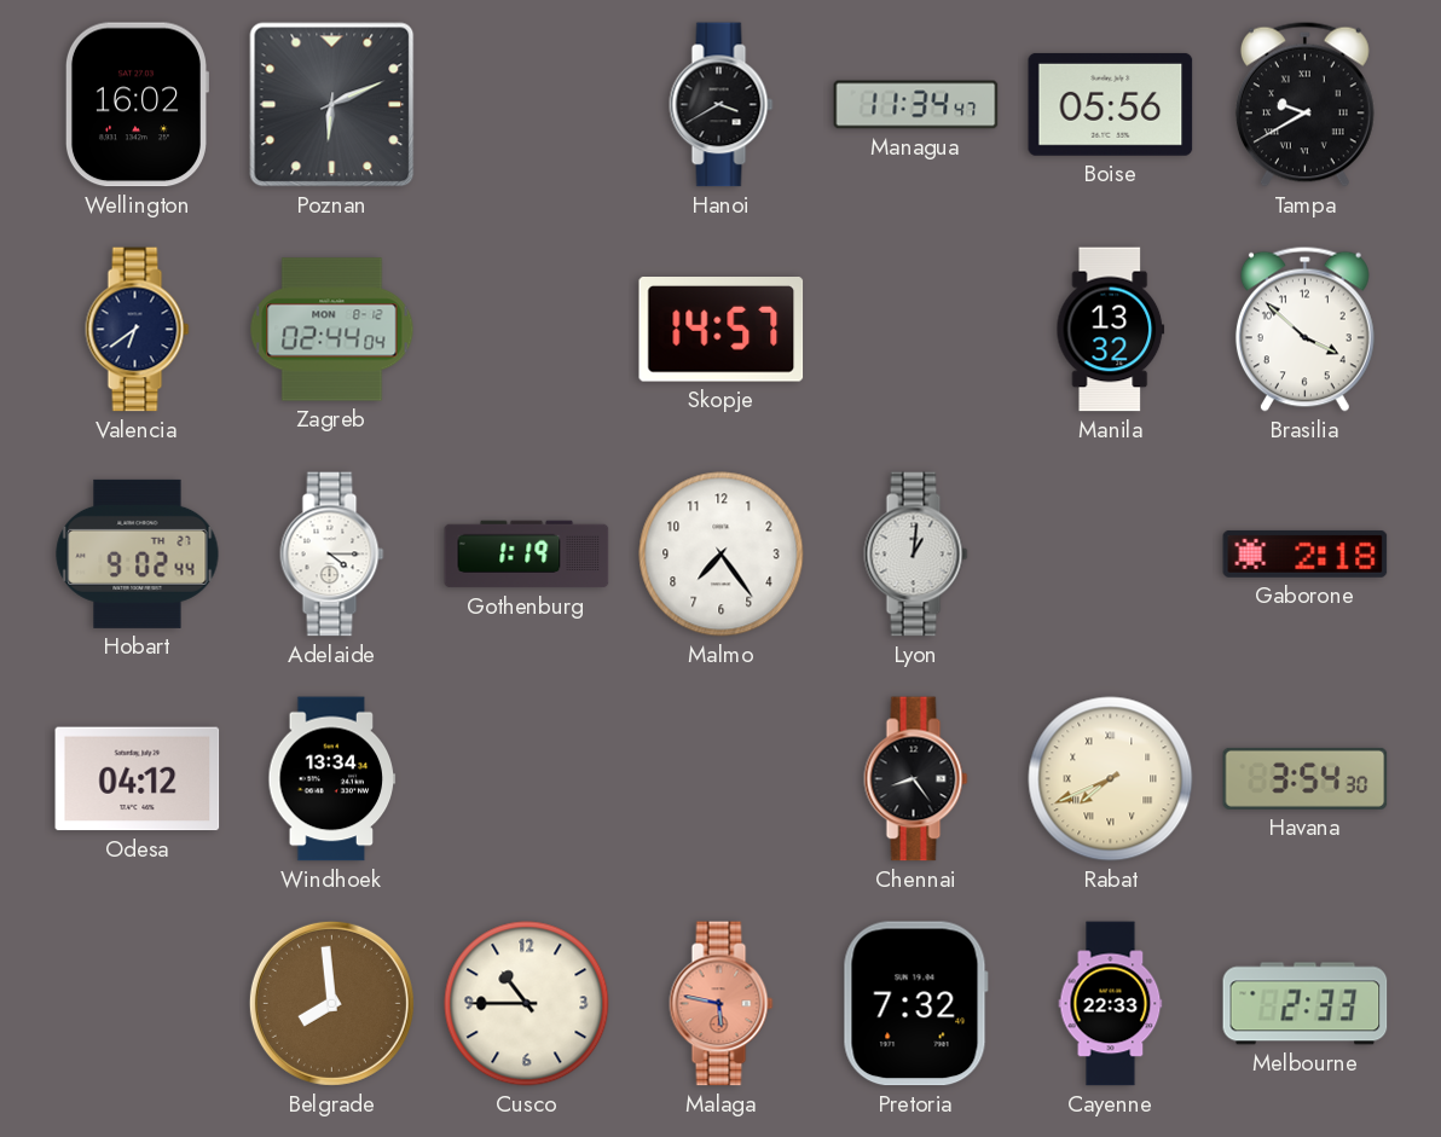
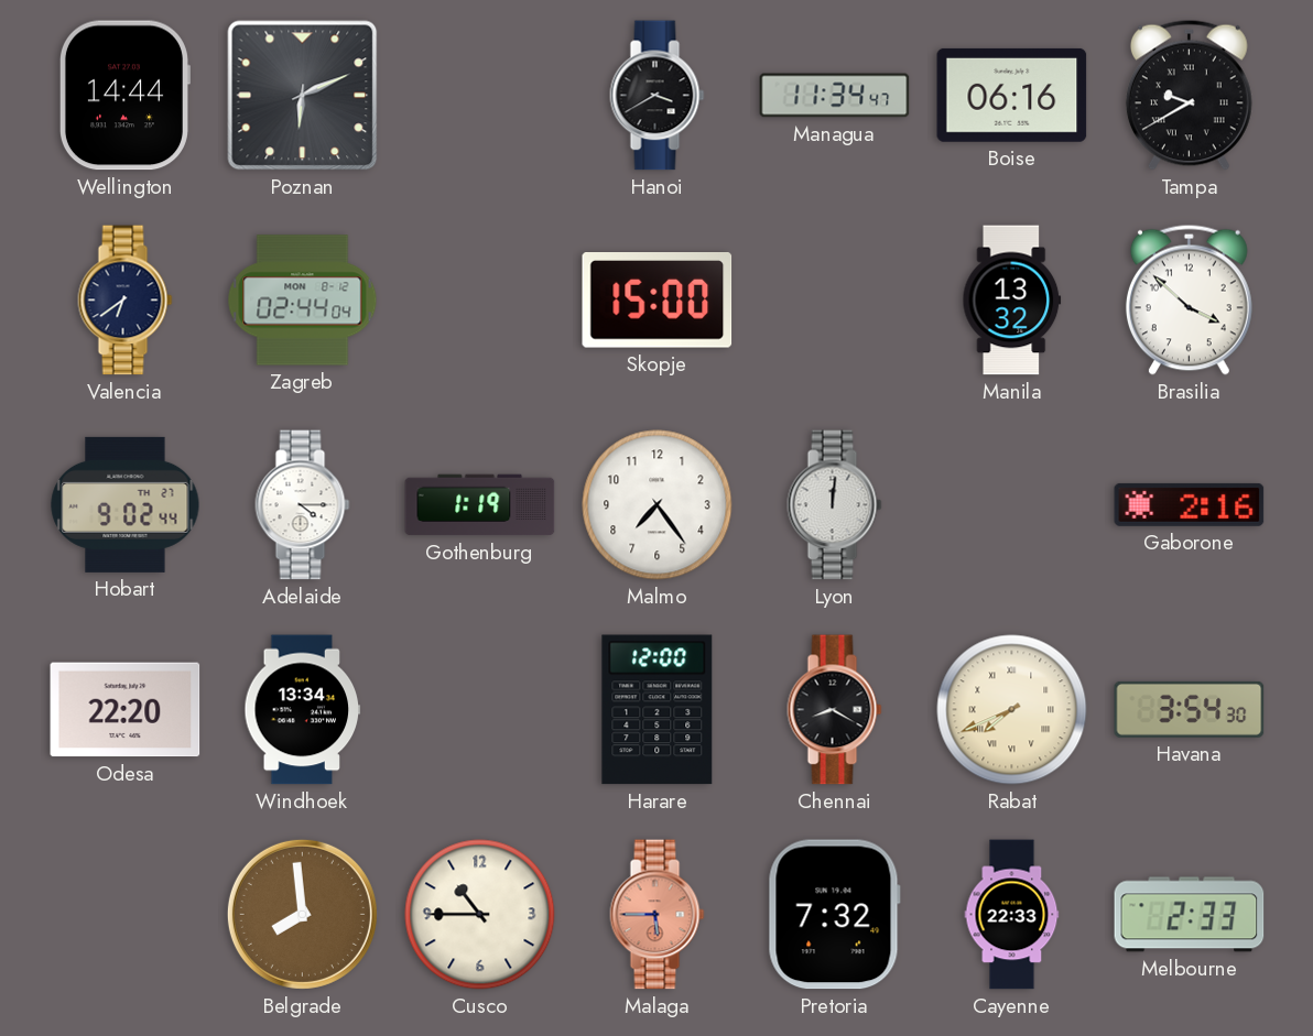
Wellington: 16:02 -> 14:44 (124, 96)
Boise: 05:56 -> 06:16 (1012, 95)
Skopje: 14:57 -> 15:00 (658, 301)
Lyon: 1:01 -> 12:01 (835, 505)
Gaborone: 2:18 -> 2:16 (1190, 504)
Odesa: 04:12 -> 22:20 (126, 710)
Harare: none -> 12:00 (658, 710)
Chennai: 8:24 -> 8:20 (835, 710)
Malaga: 5:47 -> 5:45 (658, 915)
